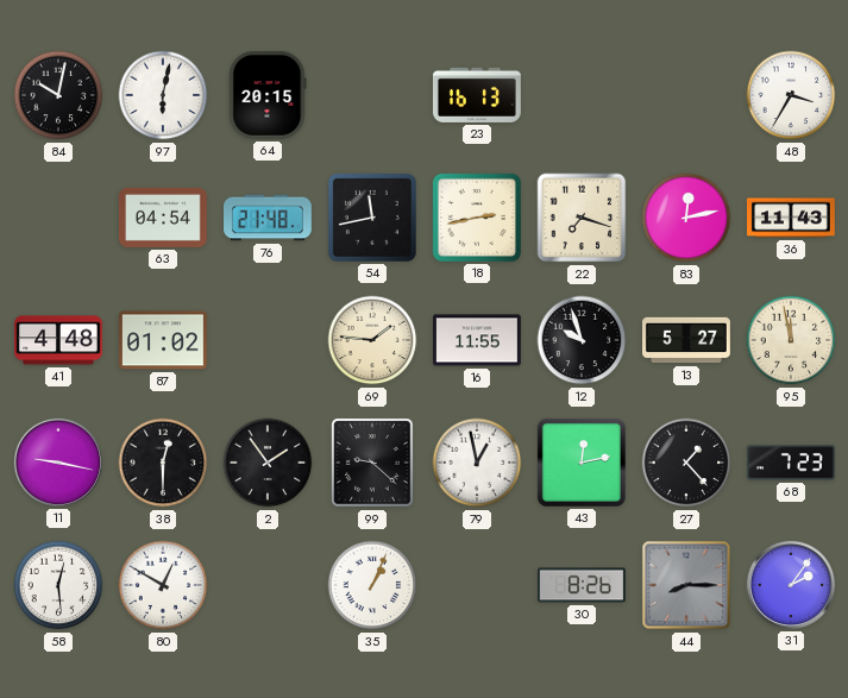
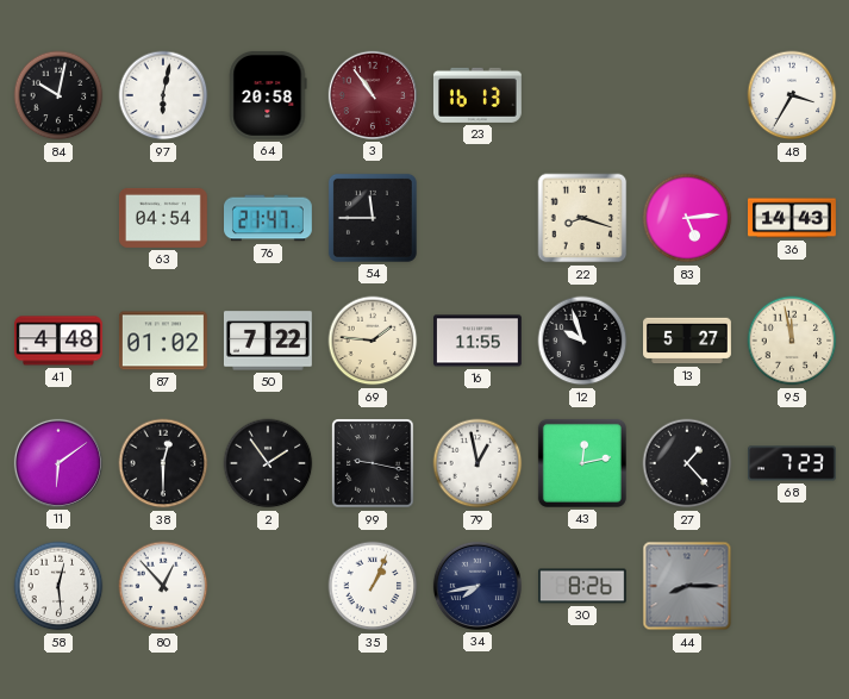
64: 20:15 -> 20:58 (268, 95)
3: none -> 10:54 (373, 95)
76: 21:48 -> 21:47 (269, 218)
54: 11:43 -> 11:45 (373, 218)
18: 2:43 -> none (477, 218)
22: 7:18 -> 8:18 (582, 218)
83: 12:13 -> 5:14 (687, 218)
36: 11:43 -> 14:43 (793, 218)
50: none -> 7:22 (268, 341)
11: 9:17 -> 6:09 (58, 463)
99: 9:22 -> 9:17 (373, 463)
80: 12:50 -> 12:53 (163, 586)
34: none -> 7:43 (477, 586)
31: 2:06 -> none (791, 585)
